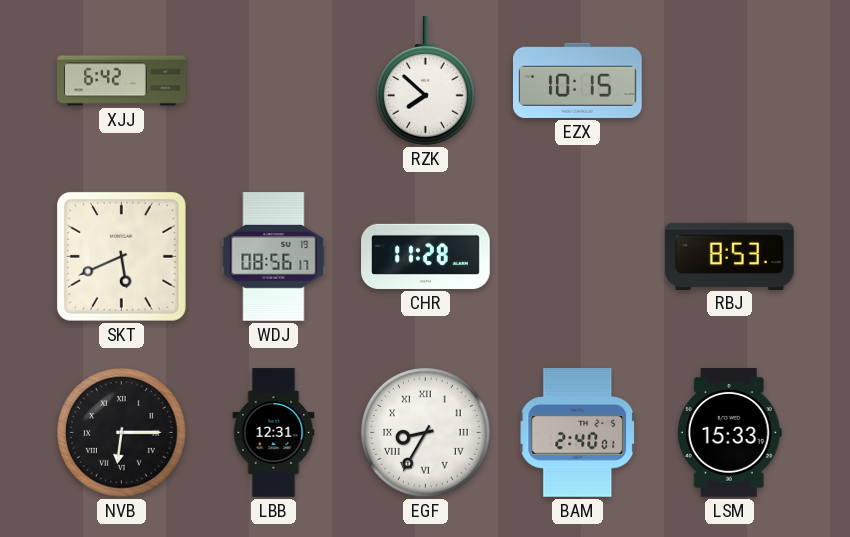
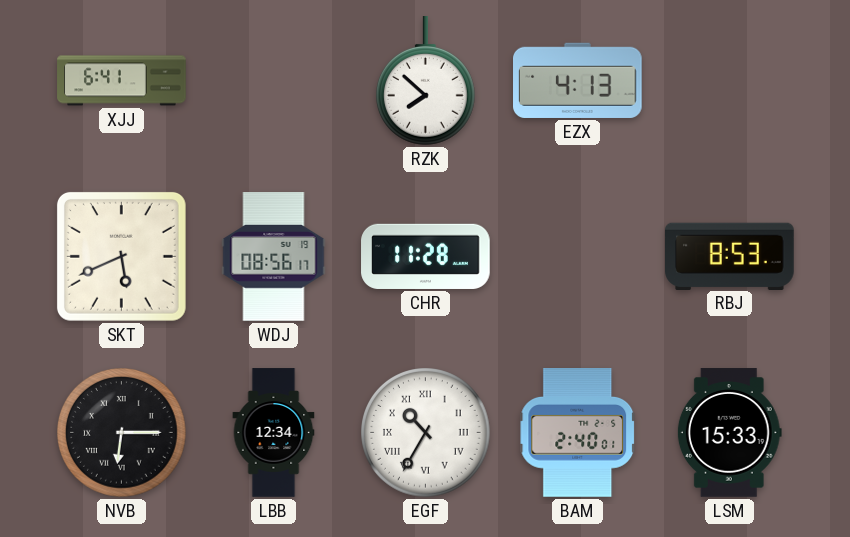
XJJ: 6:42 -> 6:41 (122, 81)
EZX: 10:15 -> 4:13 (578, 80)
LBB: 12:31 -> 12:34 (274, 433)
EGF: 8:35 -> 10:35 (426, 433)
